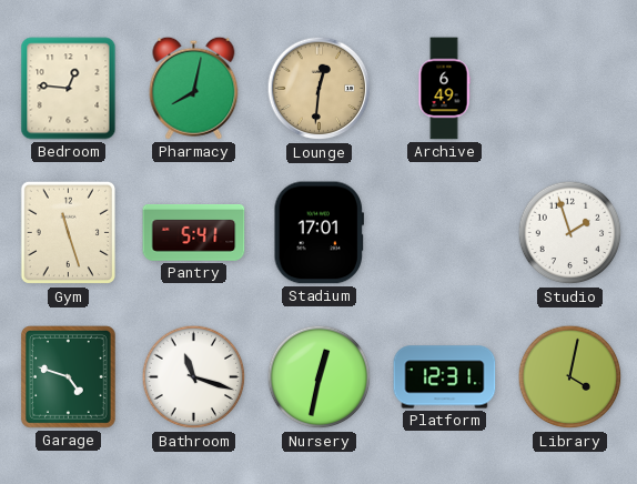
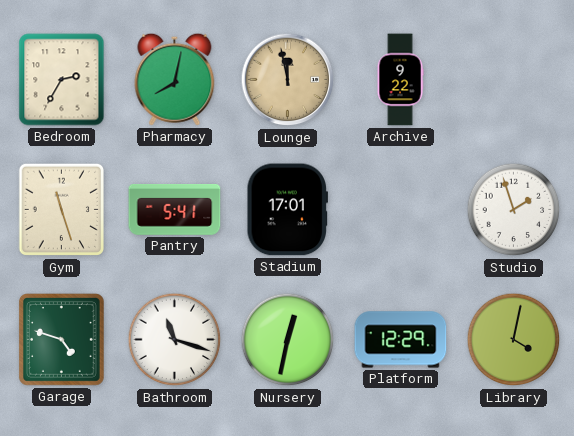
Bedroom: 12:46 -> 2:35 (62, 80)
Lounge: 12:31 -> 11:58 (288, 80)
Archive: 6:49 -> 9:22 (400, 80)
Platform: 12:31 -> 12:29 (401, 340)
